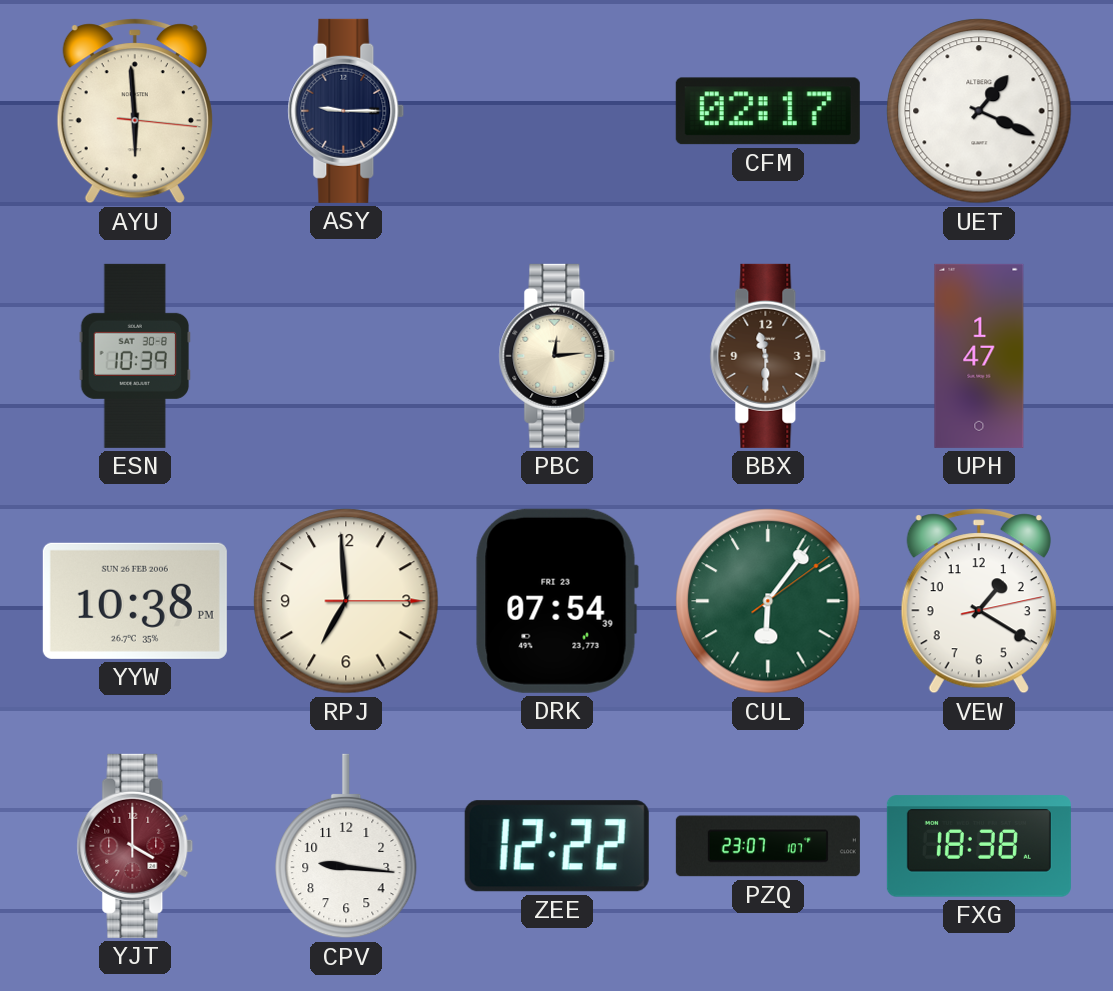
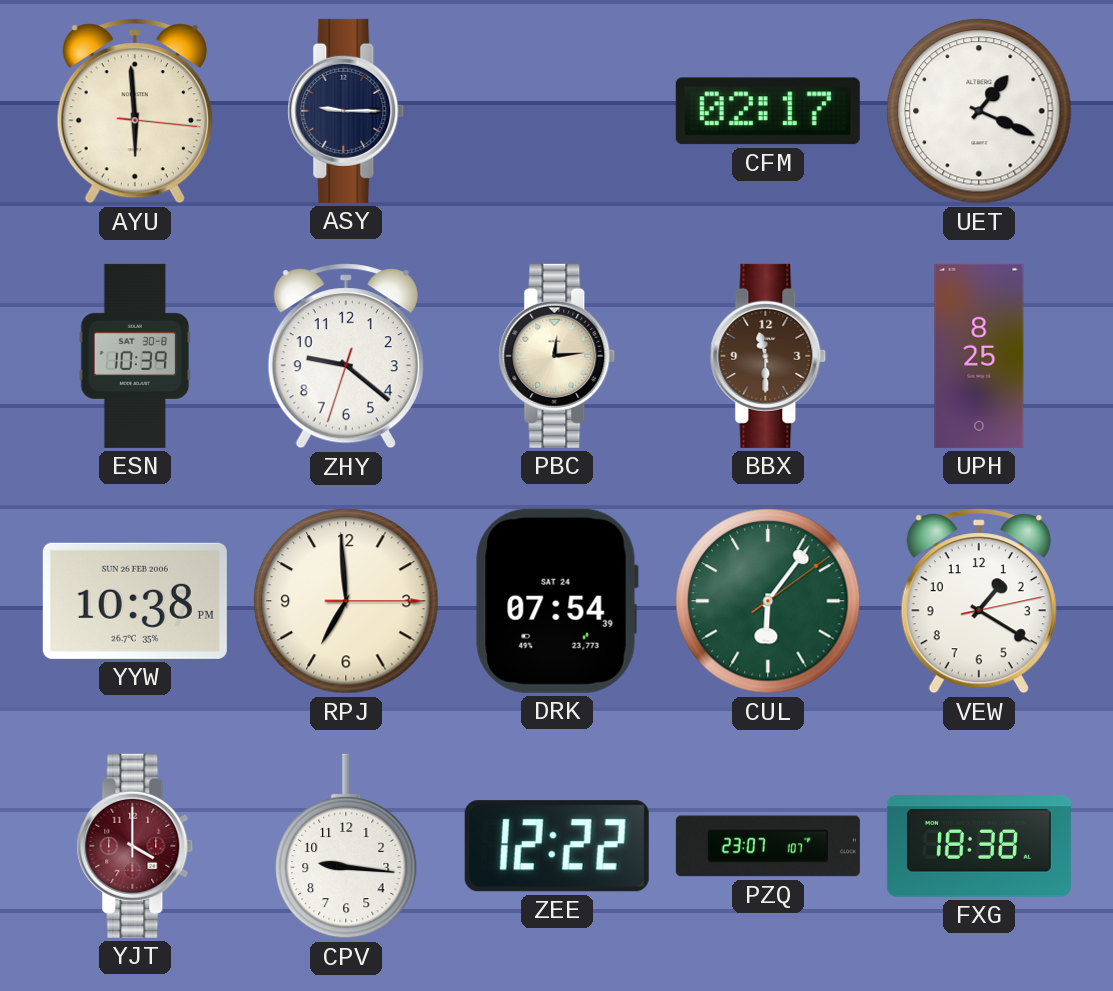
ZHY: none -> 9:21 (346, 356)
UPH: 1:47 -> 8:25 (979, 356)
DRK date: FRI 23 -> SAT 24 (557, 601)
